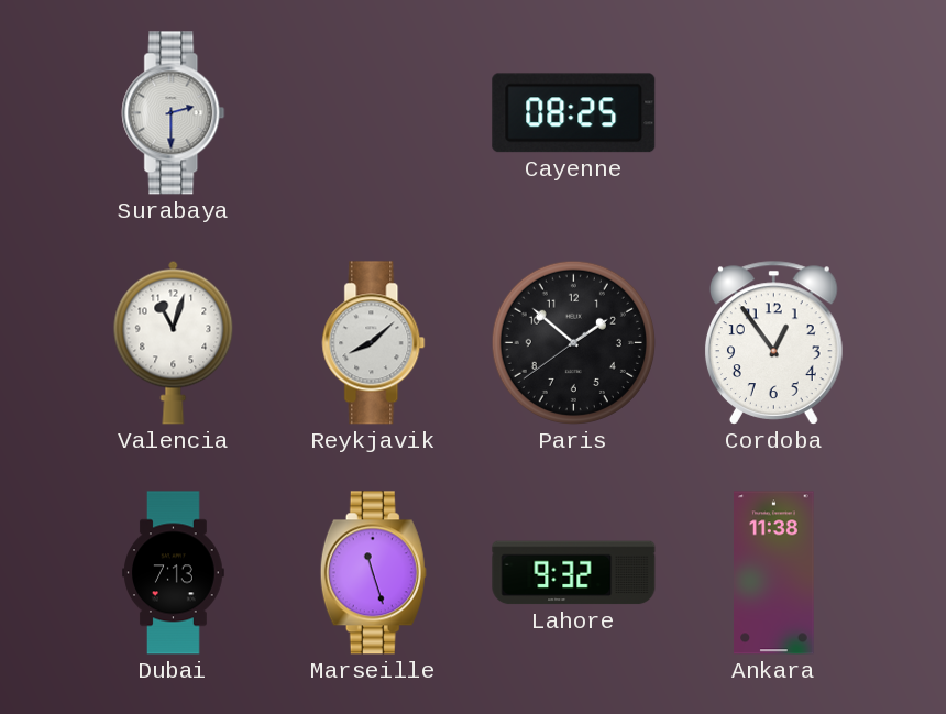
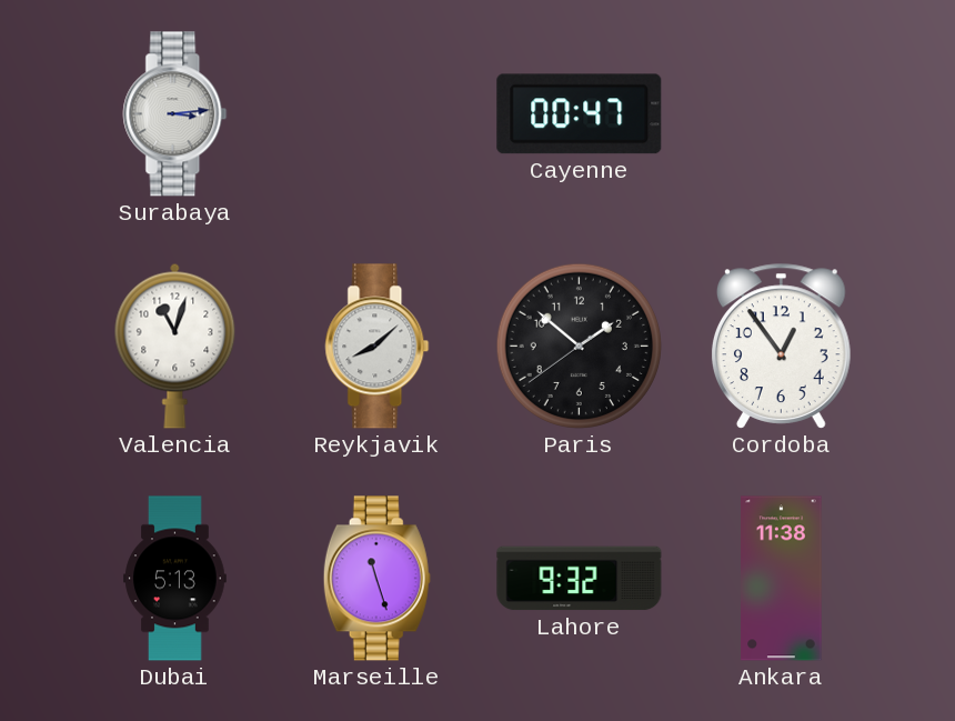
Surabaya: 2:30 -> 3:14 (175, 114)
Cayenne: 08:25 -> 00:47 (580, 114)
Dubai: 7:13 -> 5:13 (175, 579)
